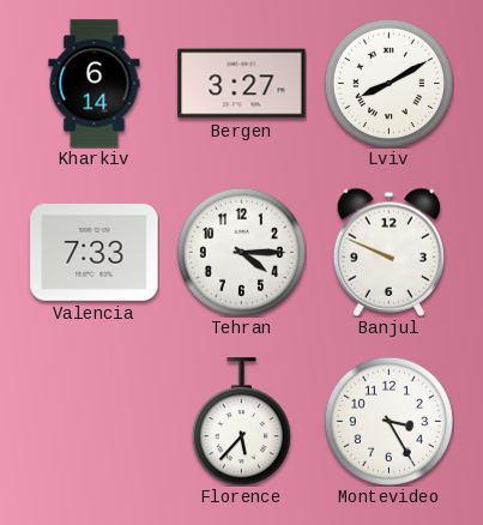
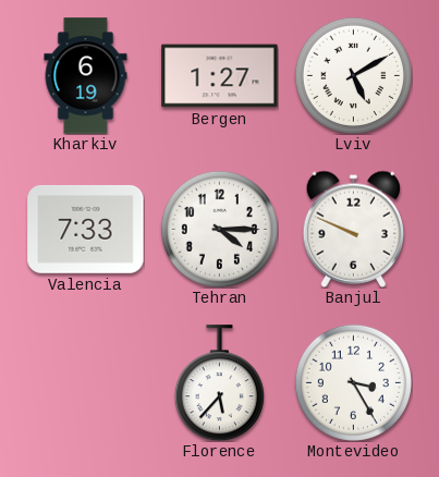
Kharkiv: 6:14 -> 6:19 (86, 76)
Bergen: 3:27 -> 1:27 (220, 76)
Lviv: 8:10 -> 5:10 (353, 75)
